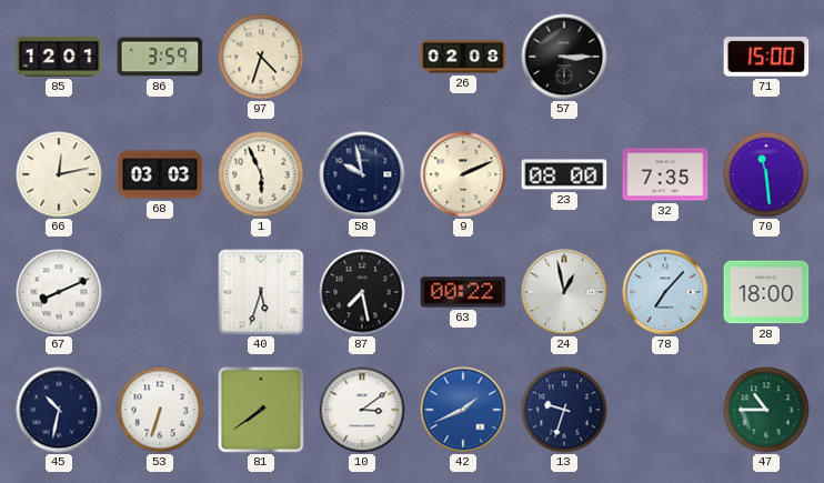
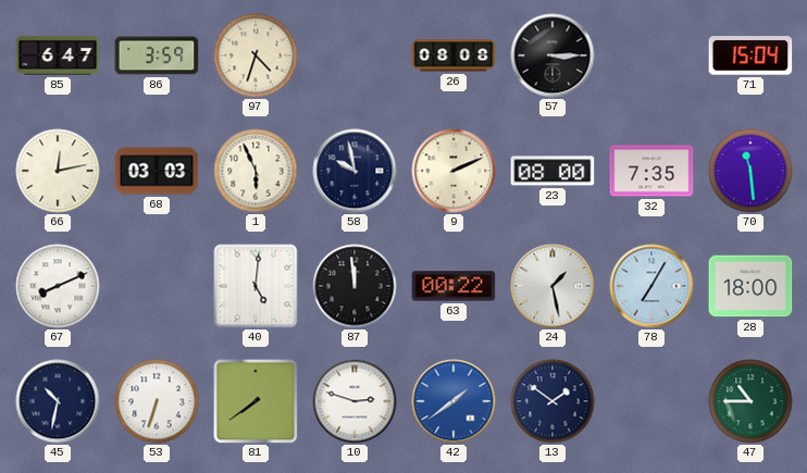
85: 12:01 -> 6:47 (58, 55)
26: 02:08 -> 08:08 (454, 55)
71: 15:00 -> 15:04 (750, 55)
40: 5:33 -> 5:01 (256, 286)
87: 7:28 -> 11:59 (355, 286)
24: 12:58 -> 1:28 (553, 286)
78: 7:07 -> 7:05 (651, 286)
10: 3:09 -> 2:48 (355, 401)
42: 1:41 -> 1:39 (454, 401)
13: 9:33 -> 1:51 (553, 401)
